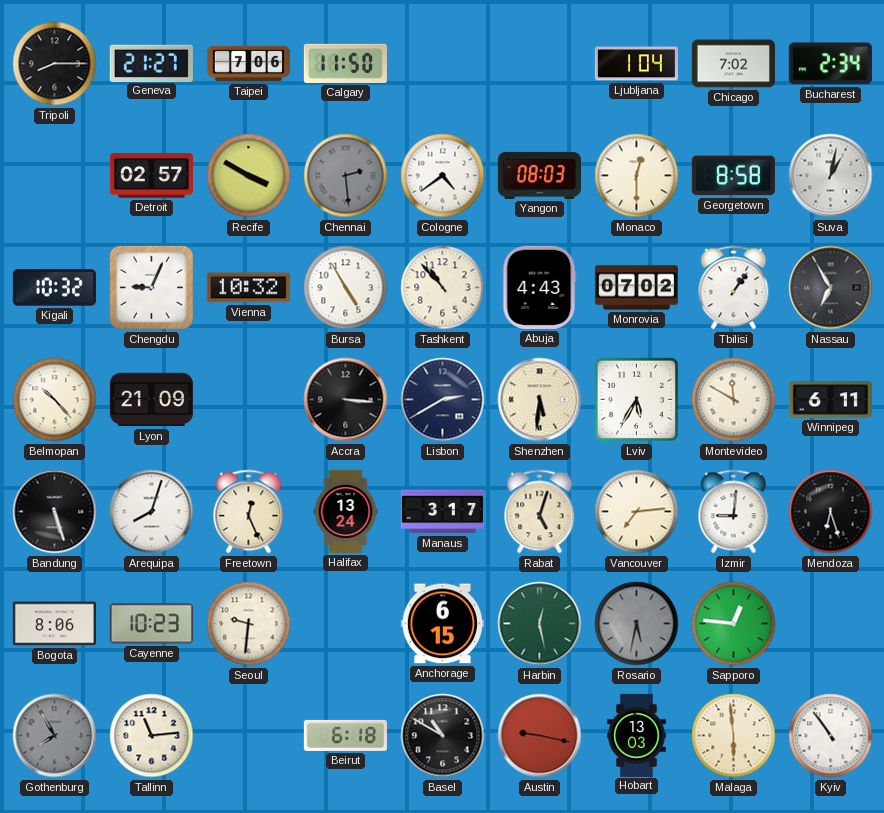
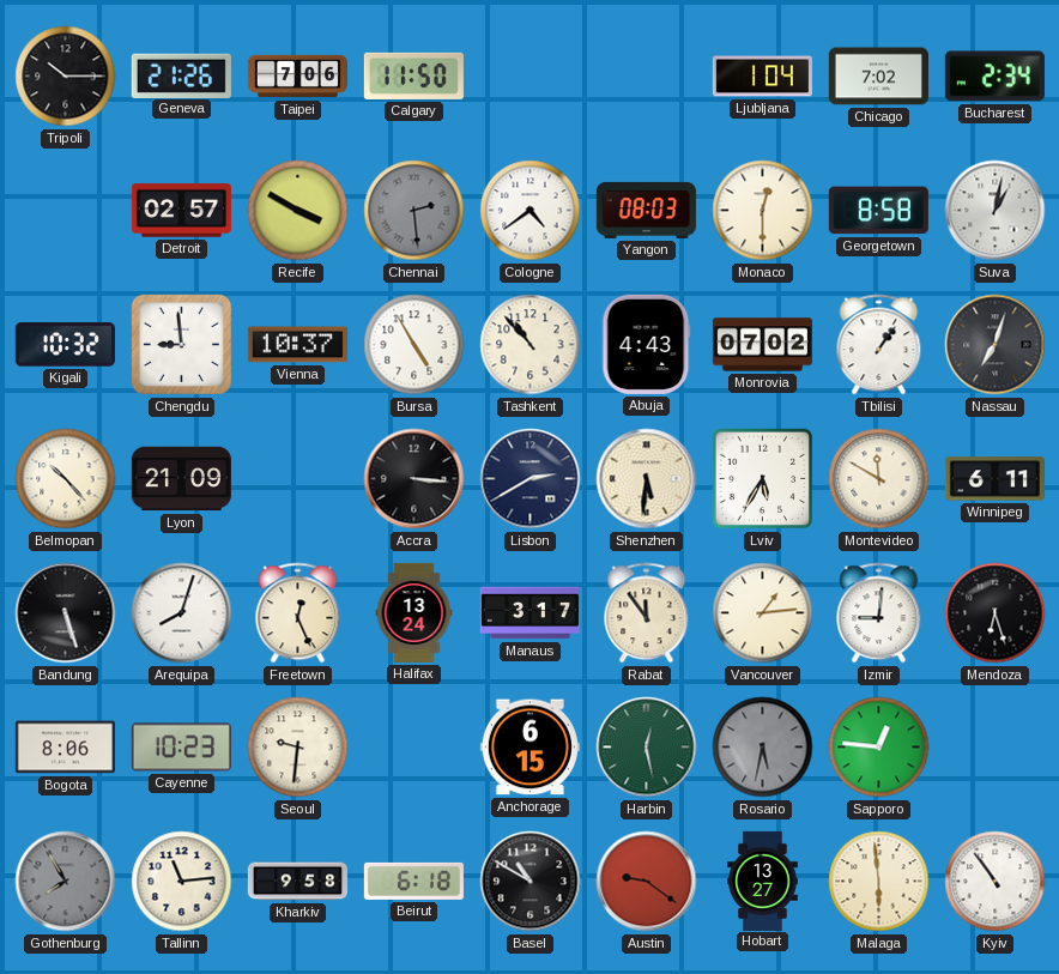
Tripoli: 8:15 -> 10:15 (66, 77)
Geneva: 21:27 -> 21:26 (181, 75)
Chengdu: 9:04 -> 8:59 (181, 344)
Vienna: 10:32 -> 10:37 (297, 345)
Nassau: 6:55 -> 7:03 (996, 345)
Rabat: 5:03 -> 11:54 (647, 613)
Vancouver: 7:14 -> 1:14 (763, 613)
Kharkiv: none -> 9:58 (297, 882)
Austin: 9:17 -> 9:21 (647, 882)
Hobart: 13:03 -> 13:27 (763, 881)
